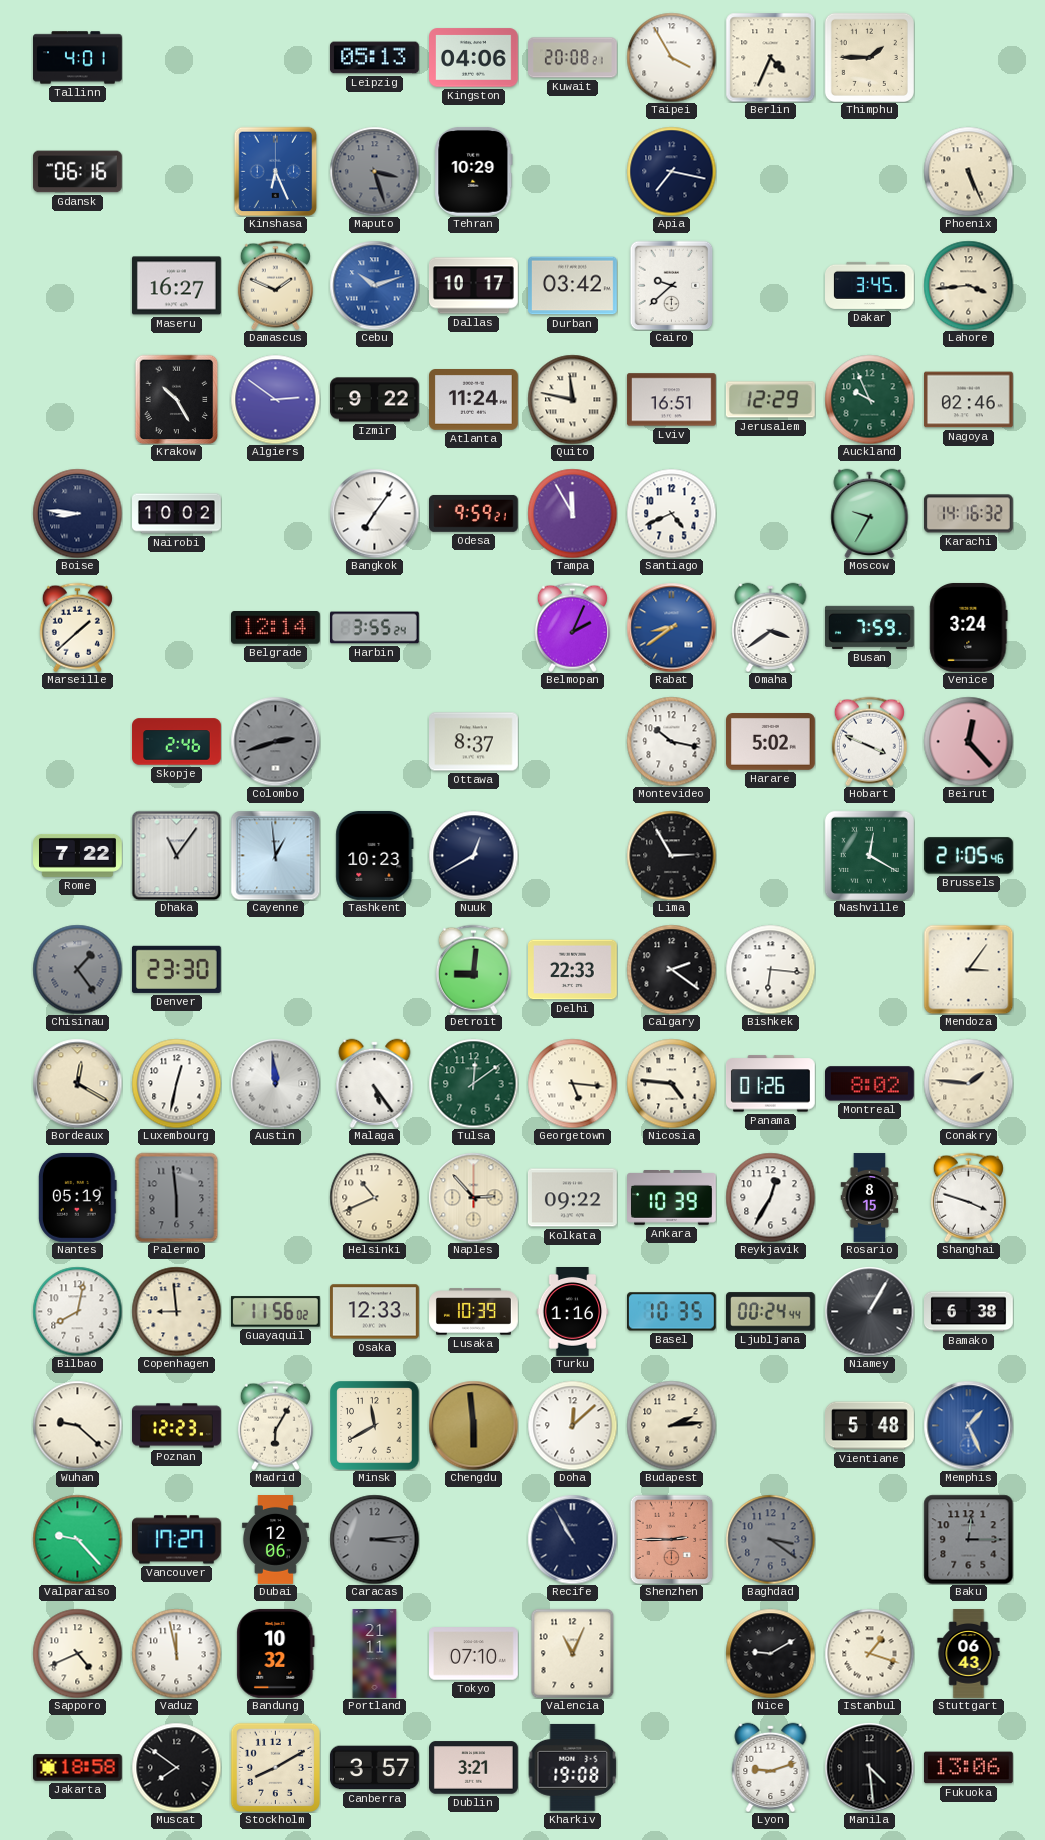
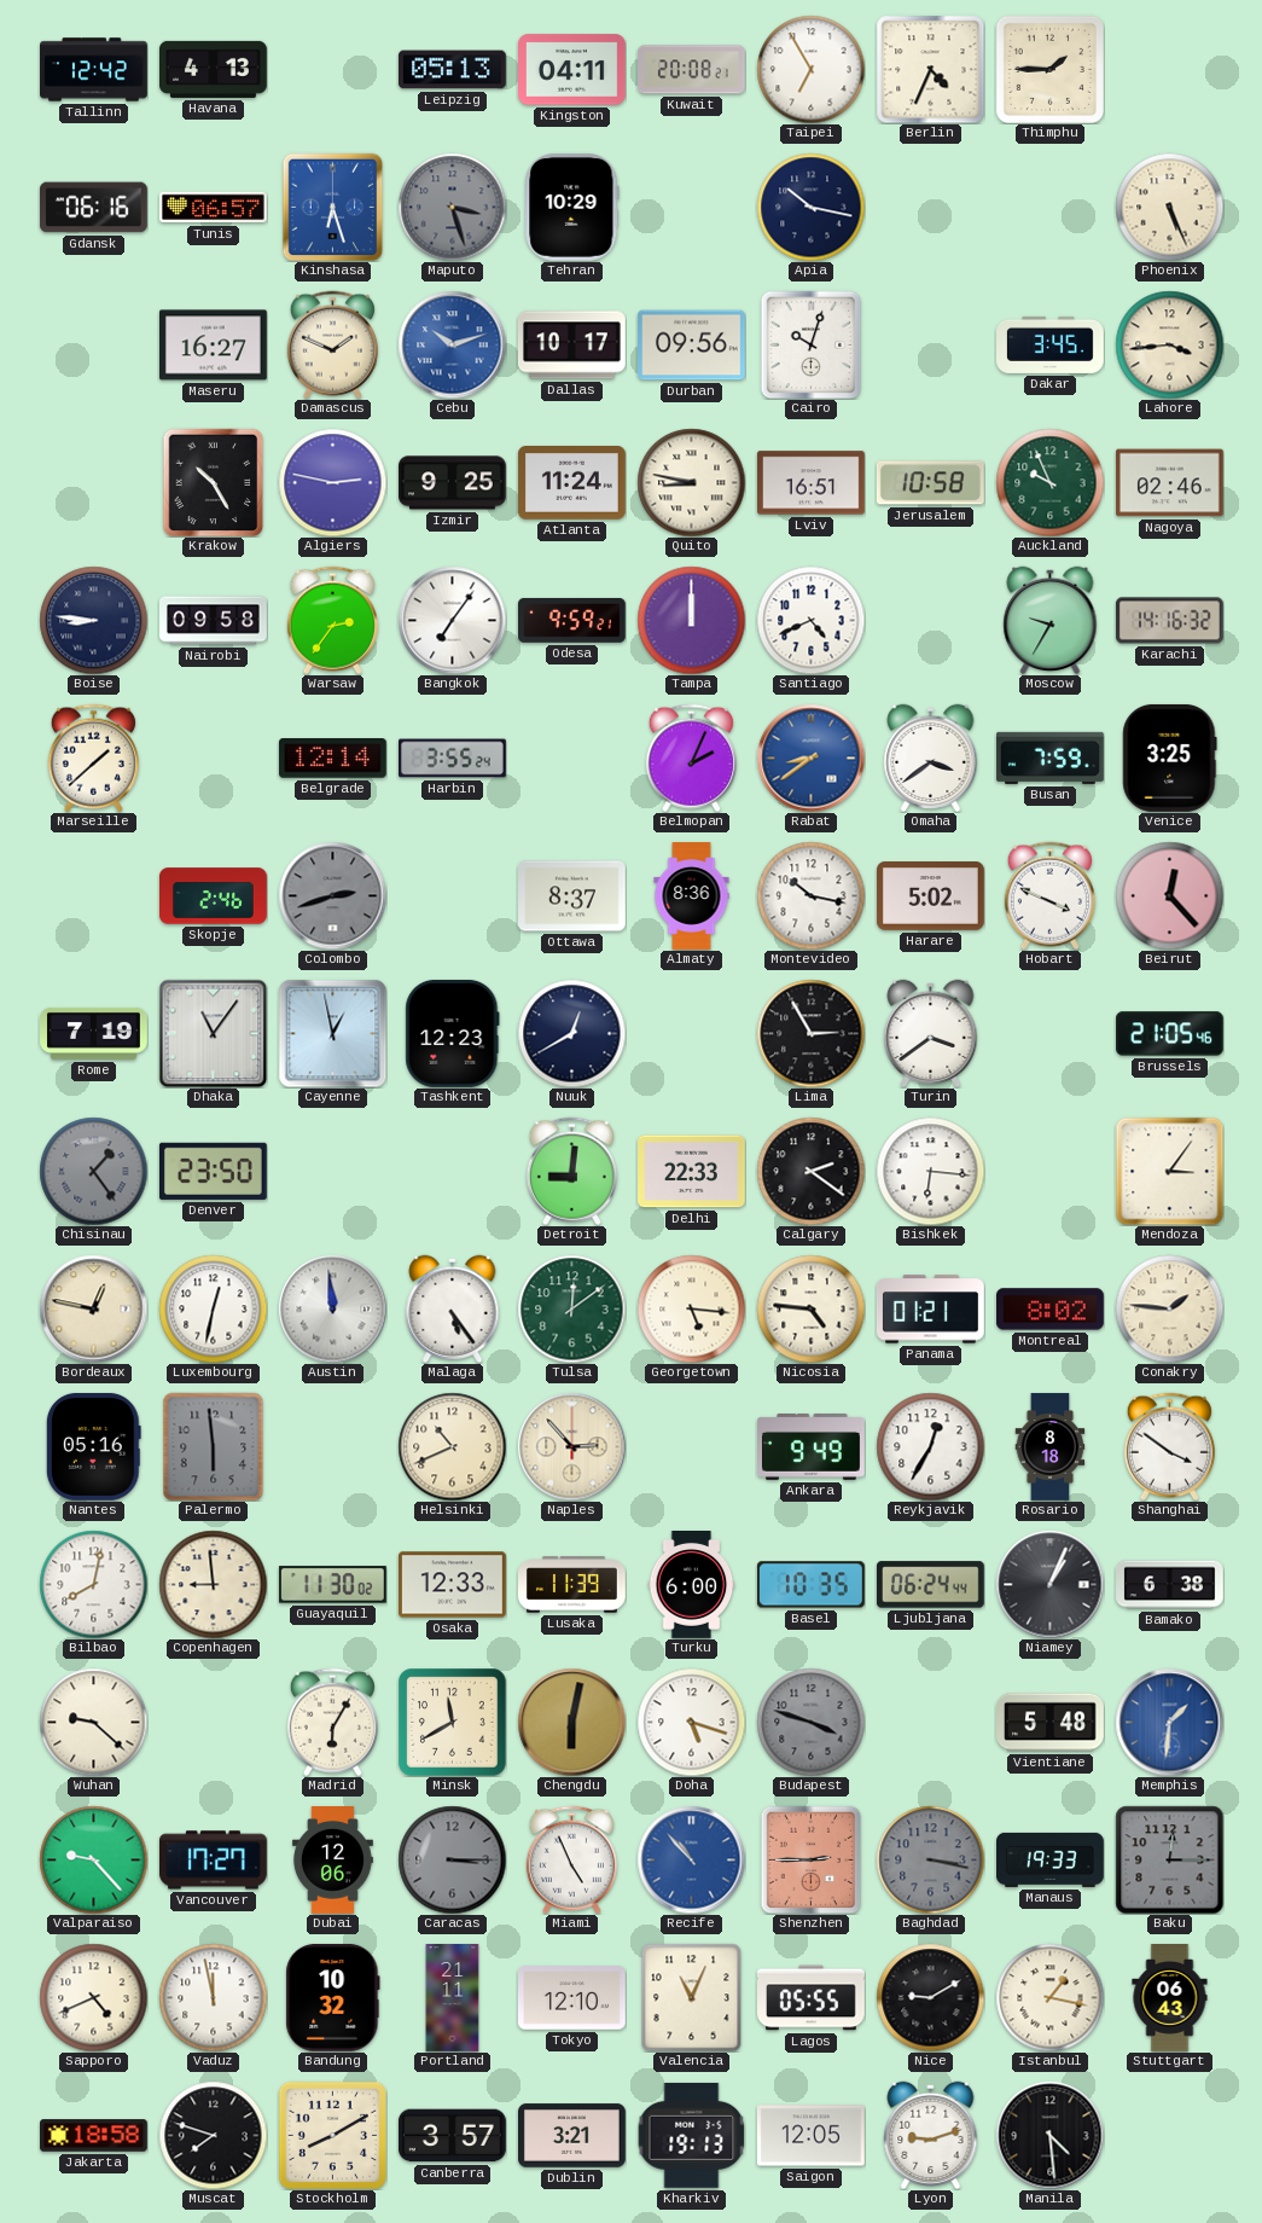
Tallinn: 4:01 -> 12:42 (94, 70)
Havana: none -> 4:13 (214, 69)
Kingston: 04:06 -> 04:11 (572, 70)
Taipei: 3:55 -> 6:55 (810, 69)
Tunis: none -> 06:57 (214, 208)
Kinshasa: 6:26 -> 6:27 (333, 207)
Apia: 7:17 -> 10:17 (810, 207)
Durban: 03:42 -> 09:56 (692, 346)
Cairo: 9:38 -> 10:03 (812, 344)
Algiers: 2:51 -> 2:47 (332, 482)
Izmir: 9:22 -> 9:25 (453, 483)
Quito: 11:47 -> 8:47 (691, 482)
Jerusalem: 12:29 -> 10:58 (930, 483)
Nairobi: 10:02 -> 09:58 (214, 621)
Warsaw: none -> 2:36 (332, 620)
Tampa: 11:55 -> 12:00 (691, 620)
Venice: 3:24 -> 3:25 (1170, 758)
Almaty: none -> 8:36 (692, 896)
Rome: 7:22 -> 7:19 (94, 1033)
Cayenne: 12:59 -> 12:58 (332, 1033)
Tashkent: 10:23 -> 12:23 (453, 1033)
Turin: none -> 3:39 (931, 1033)
Nashville: 12:20 -> none (869, 855)
Denver: 23:30 -> 23:50 (213, 1171)
Bordeaux: 12:20 -> 12:47 (93, 1308)
Panama: 01:26 -> 01:21 (930, 1310)
Nantes: 05:19 -> 05:16 (93, 1446)
Kolkata: 09:22 -> none (573, 1198)
Ankara: 10:39 -> 9:49 (812, 1447)
Rosario: 8:15 -> 8:18 (1051, 1447)
Shanghai: 3:48 -> 3:51 (1169, 1446)
Guayaquil: 11:56 -> 11:30 (332, 1585)
Lusaka: 10:39 -> 11:39 (572, 1585)
Turku: 1:16 -> 6:00 (692, 1585)
Ljubljana: 00:24 -> 06:24 (930, 1585)
Niamey: 1:05 -> 1:04 (1049, 1584)
Poznan: 12:23 -> none (177, 1426)
Chengdu: 5:59 -> 6:02 (571, 1722)
Doha: 12:08 -> 5:18 (691, 1722)
Budapest: 2:14 -> 3:48 (810, 1722)
Budapest dial: cream -> grey (810, 1722)
Memphis: 1:26 -> 1:31 (1169, 1722)
Caracas: 3:14 -> 3:15 (452, 1859)
Miami: none -> 4:56 (571, 1859)
Recife: 10:55 -> 10:53 (691, 1859)
Recife dial: navy -> blue (691, 1859)
Baghdad: 3:21 -> 3:17 (930, 1859)
Manaus: none -> 19:33 (1051, 1859)
Tokyo: 07:10 -> 12:10 (572, 1998)
Lagos: none -> 05:55 (812, 1998)
Istanbul: 1:18 -> 1:17 (1049, 1997)
Muscat: 7:51 -> 7:48 (213, 2135)
Kharkiv: 19:08 -> 19:13 (691, 2135)
Saigon: none -> 12:05 (812, 2136)
Fukuoka: 13:06 -> none (968, 1768)
